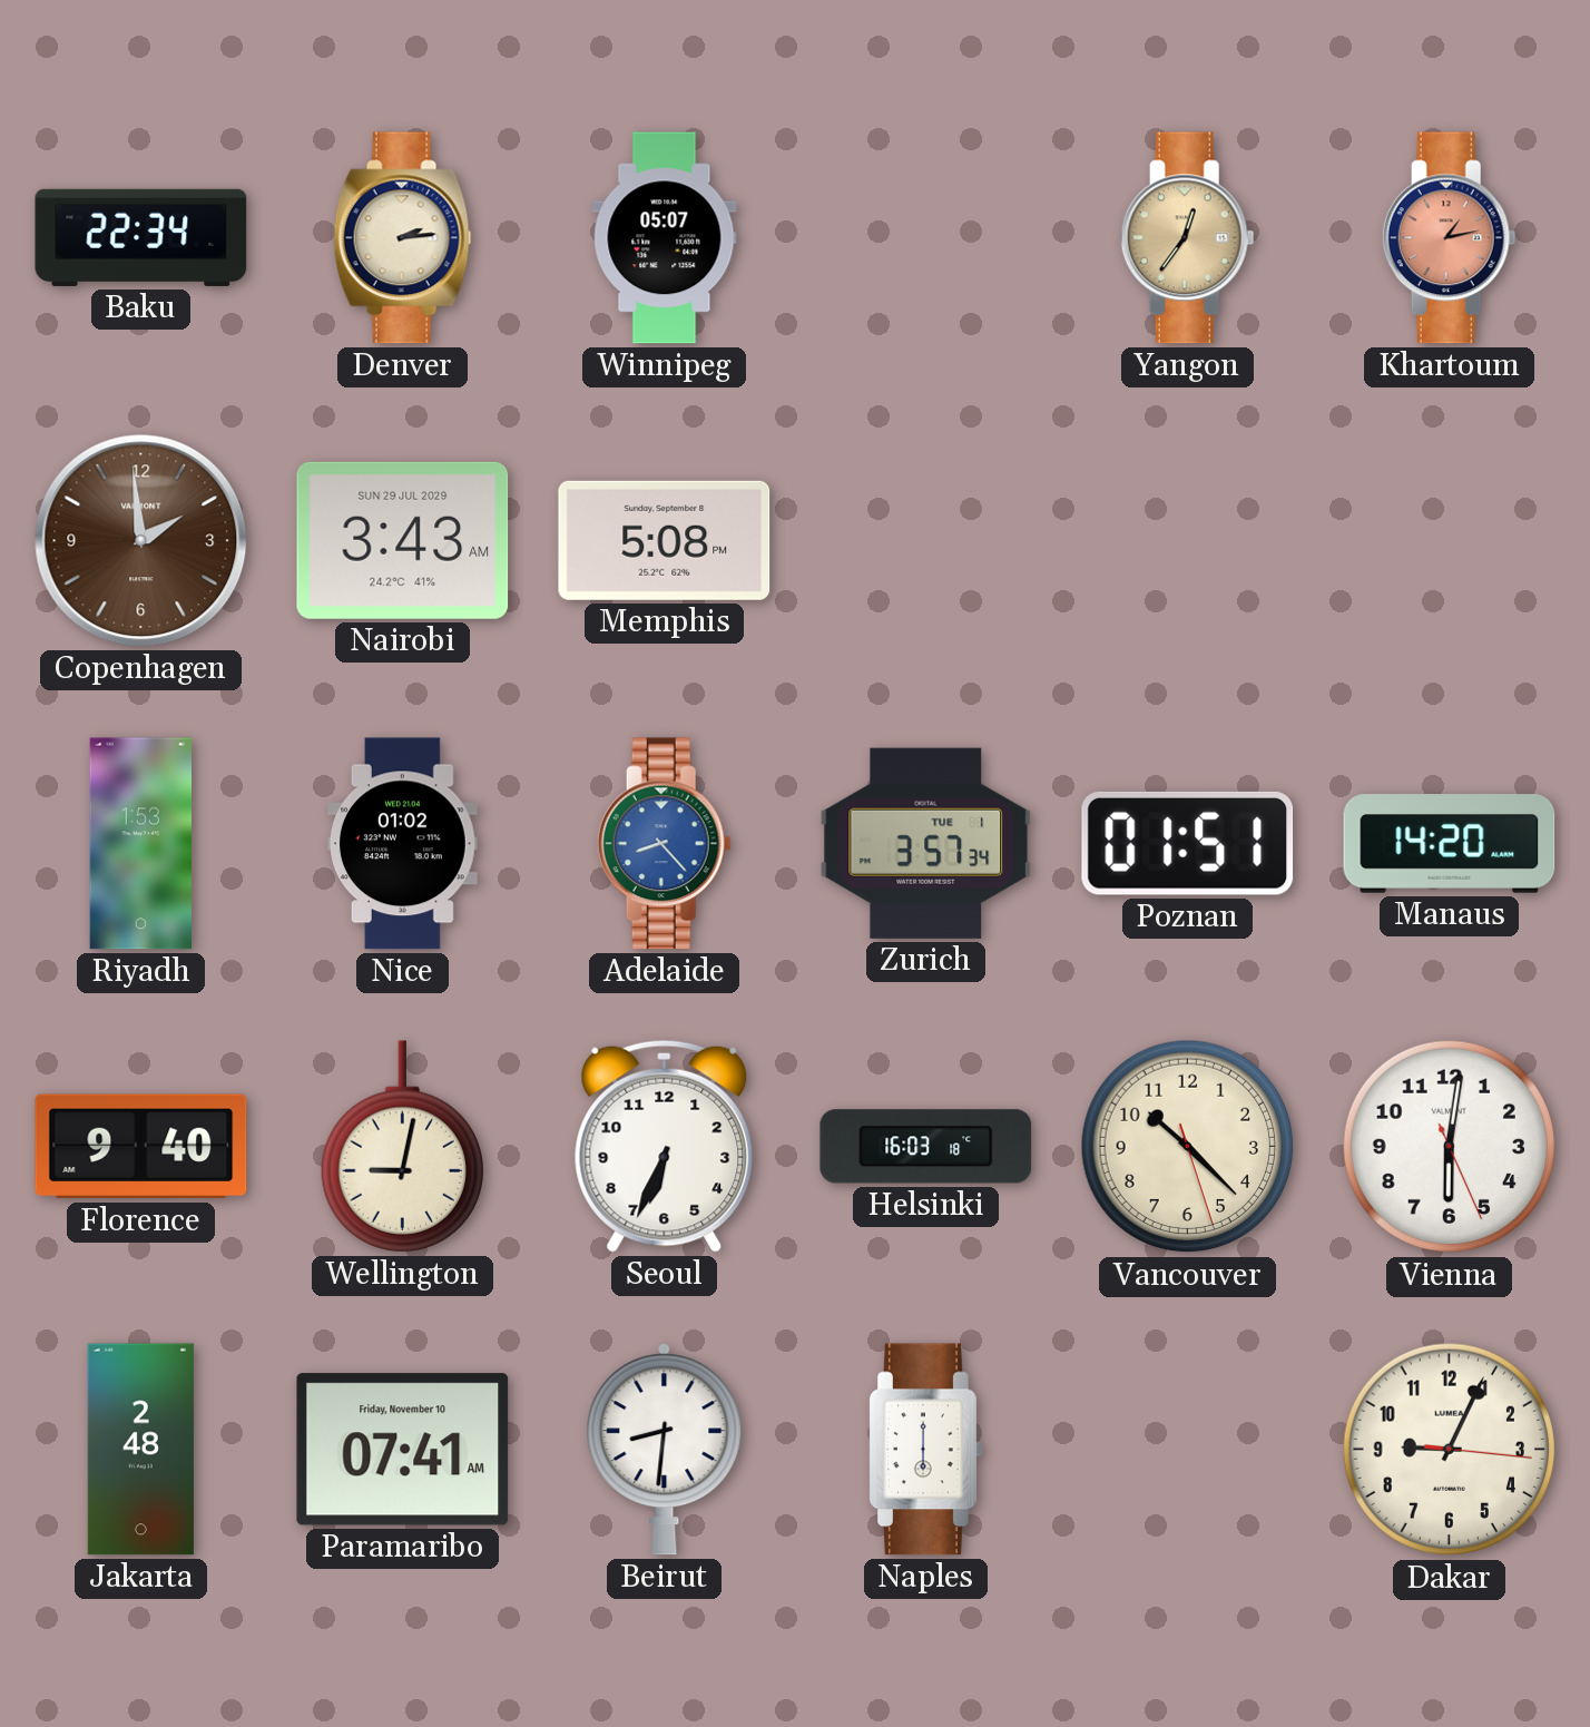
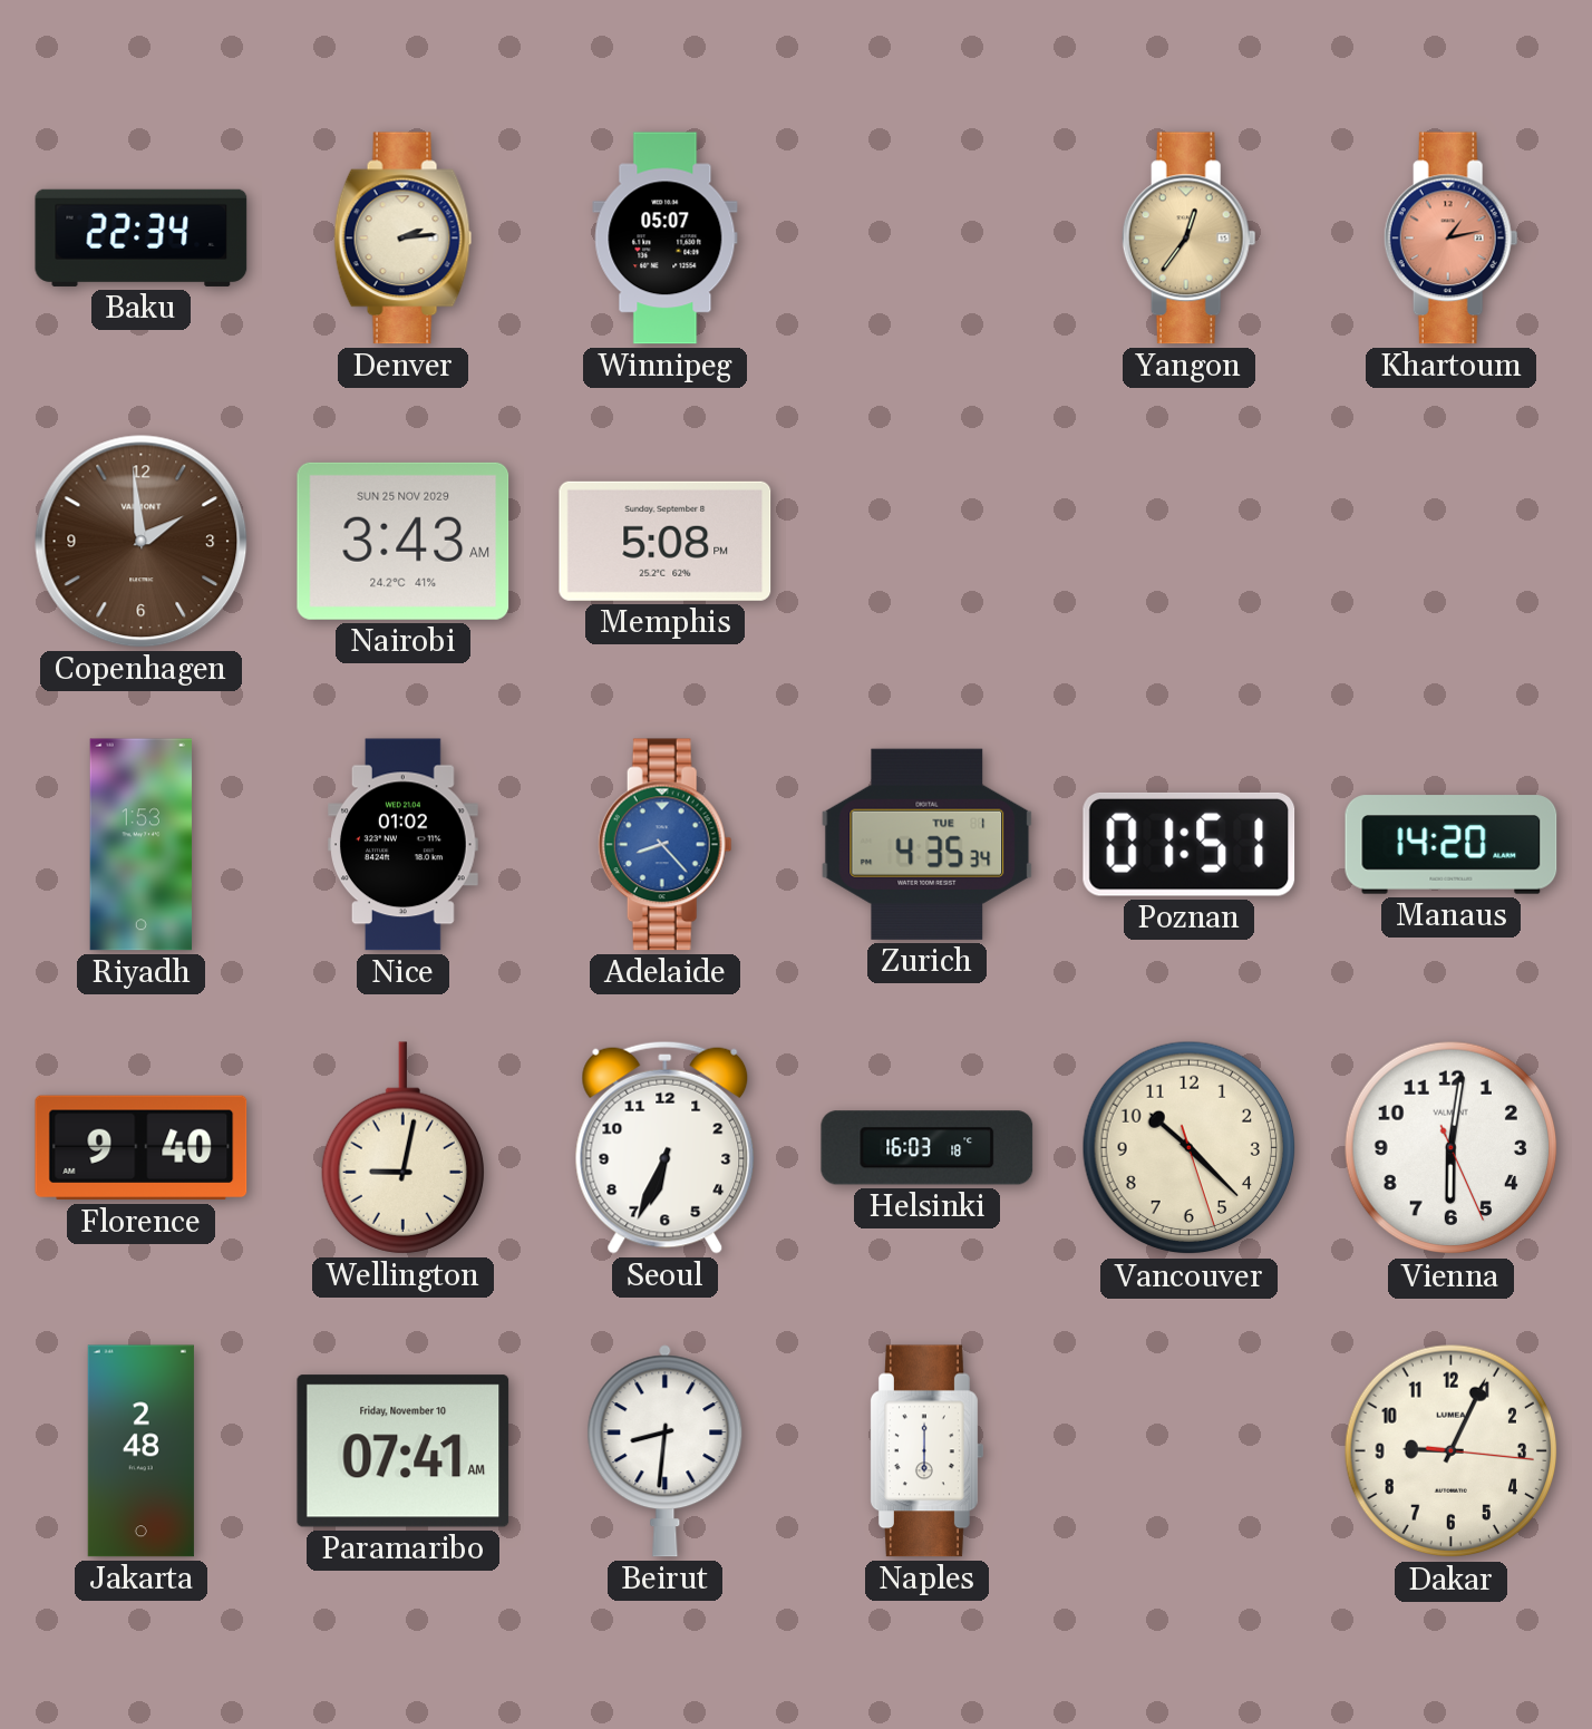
Nairobi date: SUN 29 JUL 2029 -> SUN 25 NOV 2029 (404, 541)
Zurich: 3:57 -> 4:35 (928, 844)
